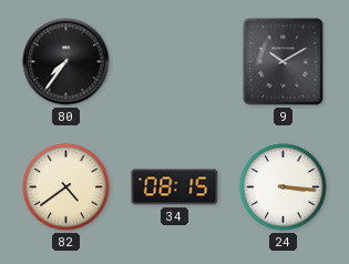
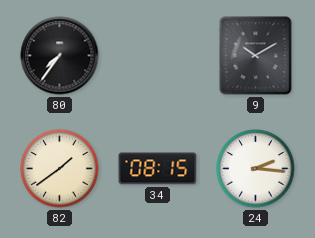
82: 4:39 -> 1:39 (60, 169)
24: 3:16 -> 2:16 (256, 169)
